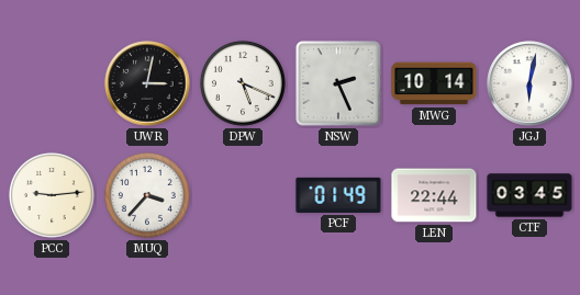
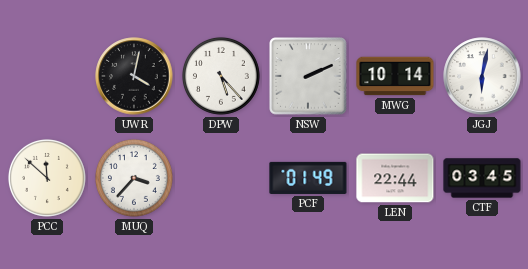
UWR: 3:02 -> 4:02 (134, 76)
DPW: 5:19 -> 5:23 (221, 76)
NSW: 2:26 -> 2:11 (308, 76)
PCC: 9:14 -> 11:52 (47, 178)
